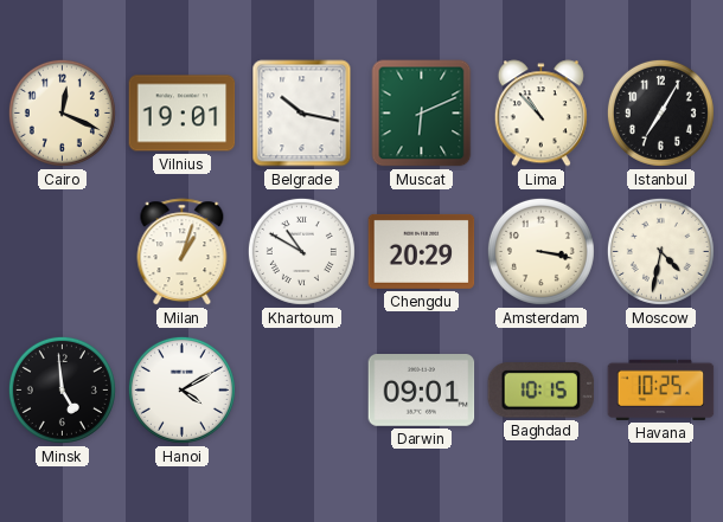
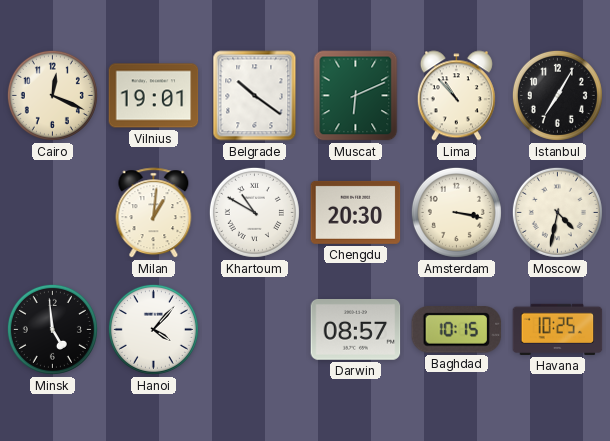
Belgrade: 10:17 -> 10:21 (255, 96)
Milan: 1:03 -> 1:01 (154, 213)
Chengdu: 20:29 -> 20:30 (356, 212)
Hanoi: 4:10 -> 4:07 (153, 329)
Darwin: 09:01 -> 08:57 (356, 330)
